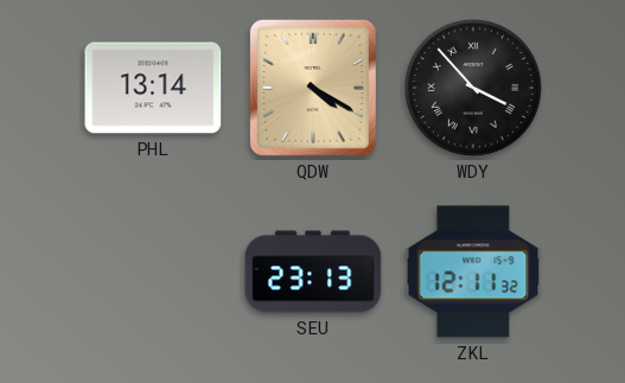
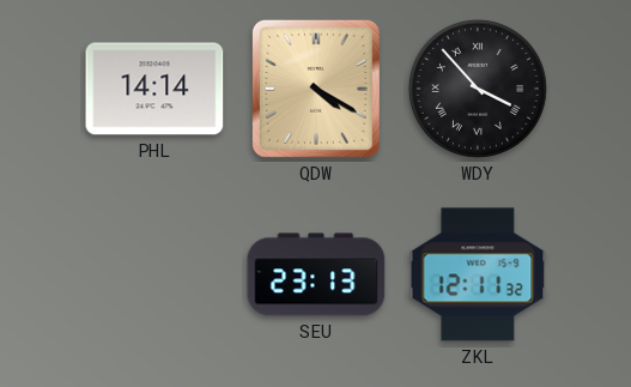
PHL: 13:14 -> 14:14 (154, 89)
